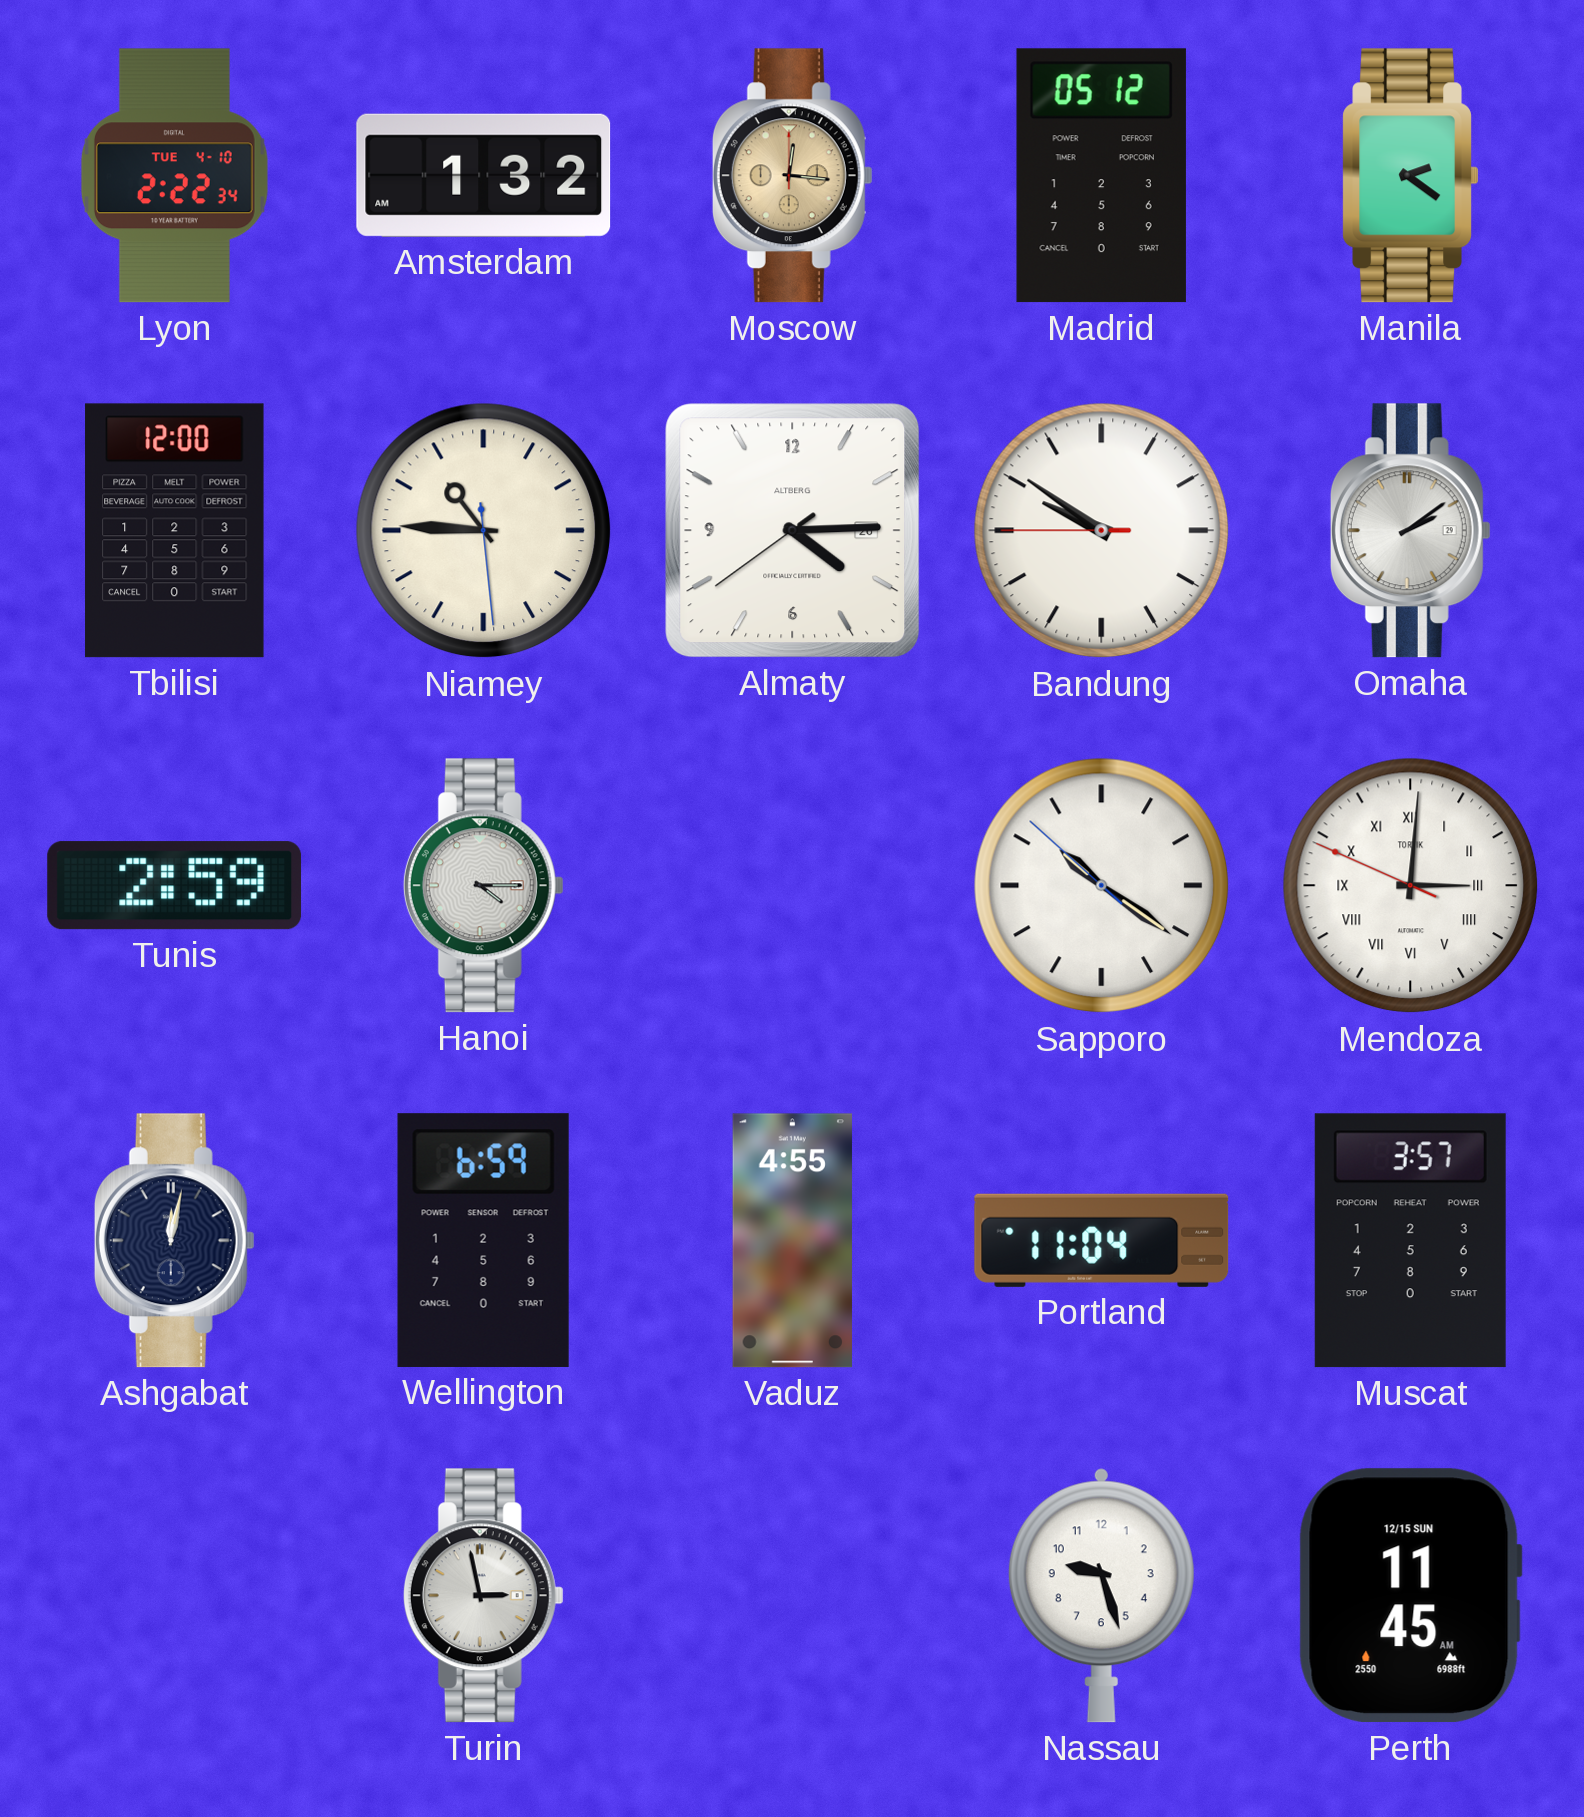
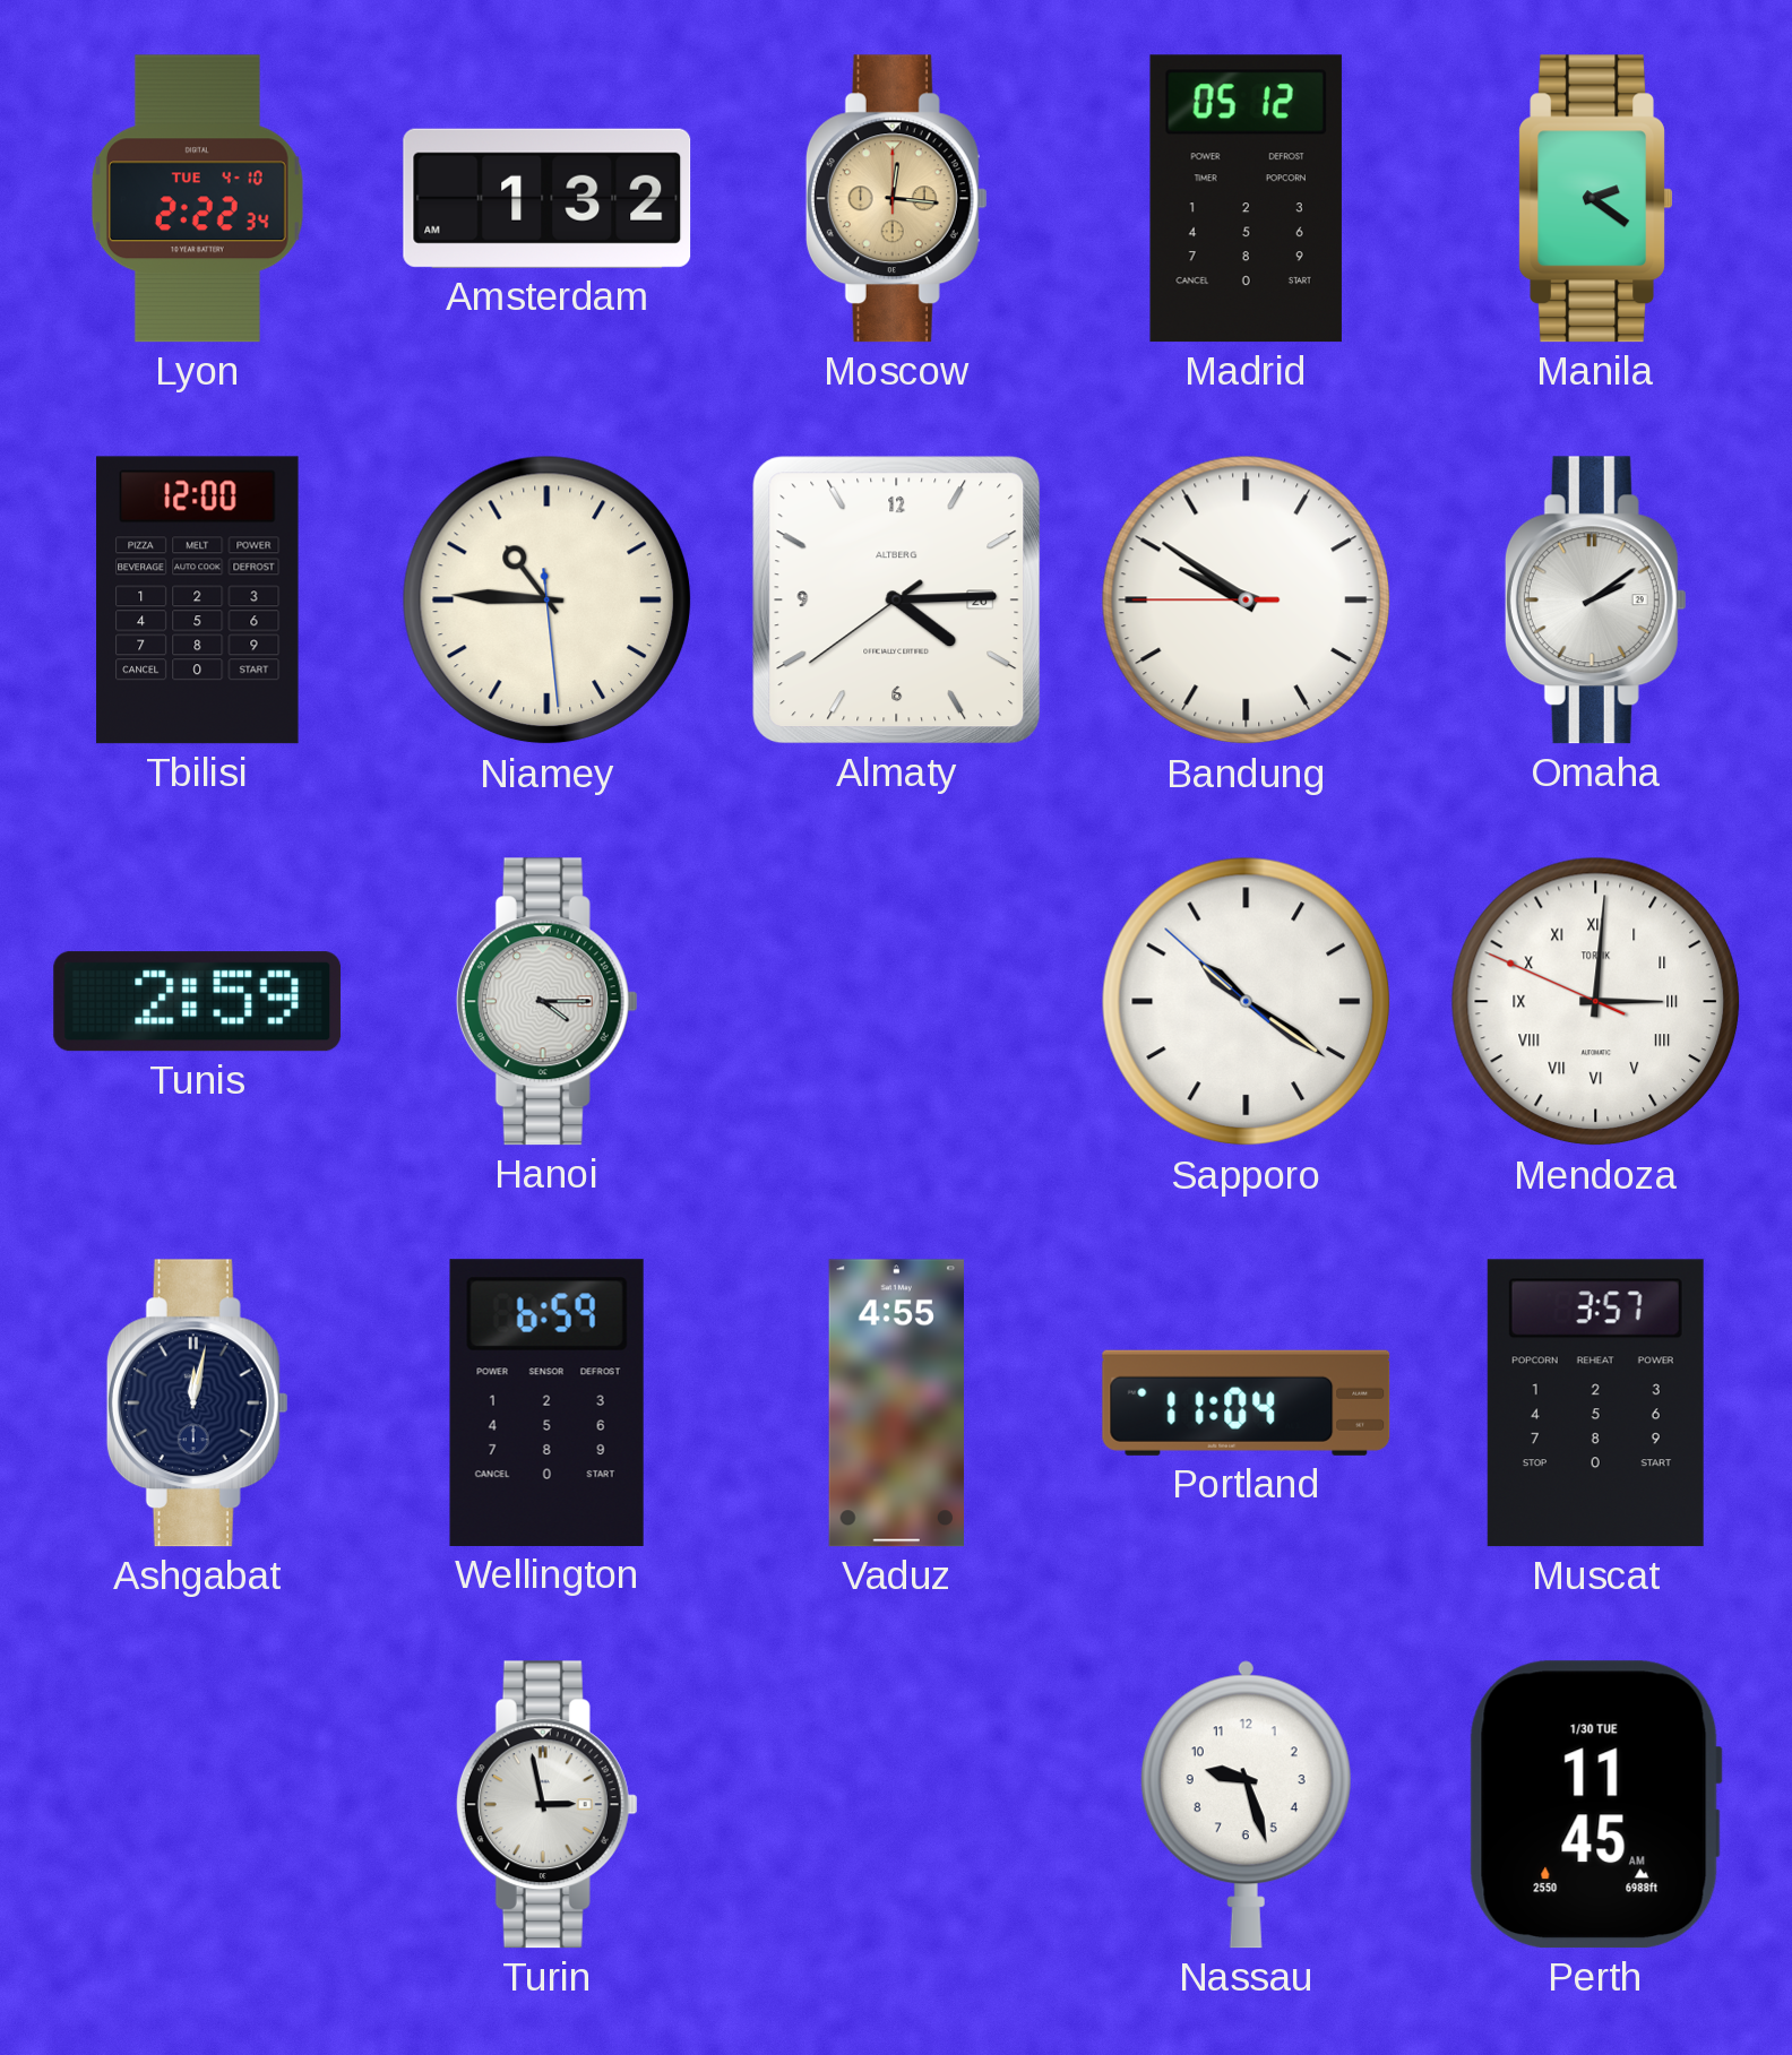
Perth date: 12/15 SUN -> 1/30 TUE (1595, 1805)
